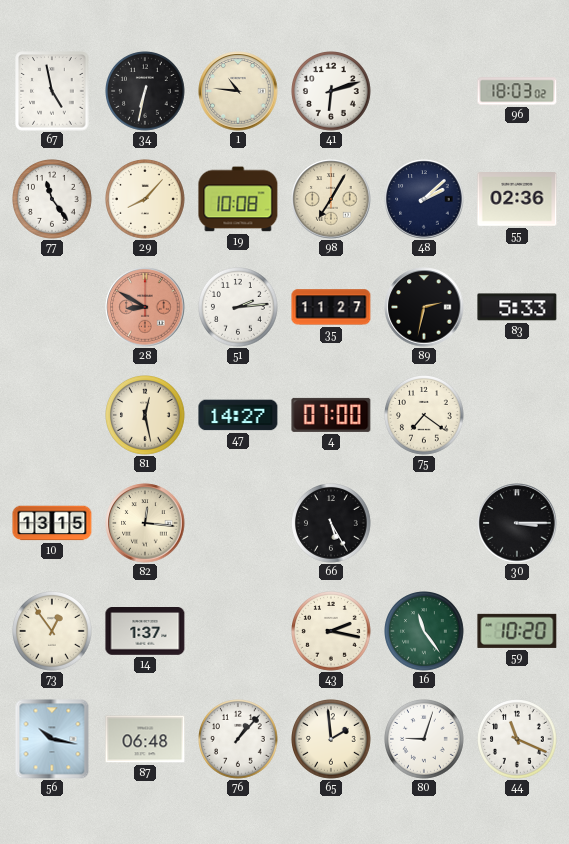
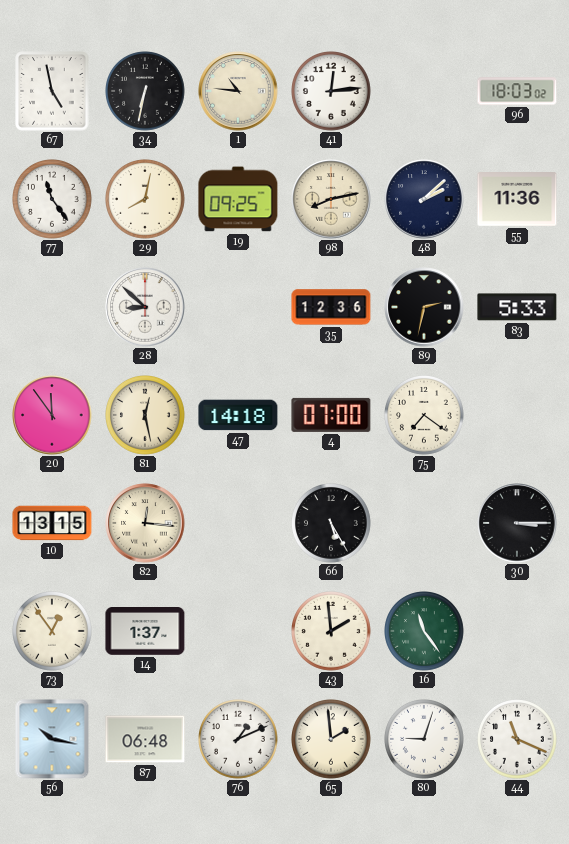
41: 6:12 -> 12:14 (332, 92)
29: 8:07 -> 8:02 (146, 200)
19: 10:08 -> 09:25 (238, 199)
98: 7:05 -> 8:13 (331, 199)
55: 02:36 -> 11:36 (517, 200)
28: 8:50 -> 8:52 (145, 307)
28 dial: salmon -> white (145, 307)
51: 2:14 -> none (239, 308)
35: 11:27 -> 12:36 (331, 307)
20: none -> 11:54 (52, 415)
47: 14:27 -> 14:18 (238, 415)
43: 2:17 -> 1:59 (332, 632)
59: 10:20 -> none (517, 631)
76: 1:07 -> 1:11 (239, 740)
